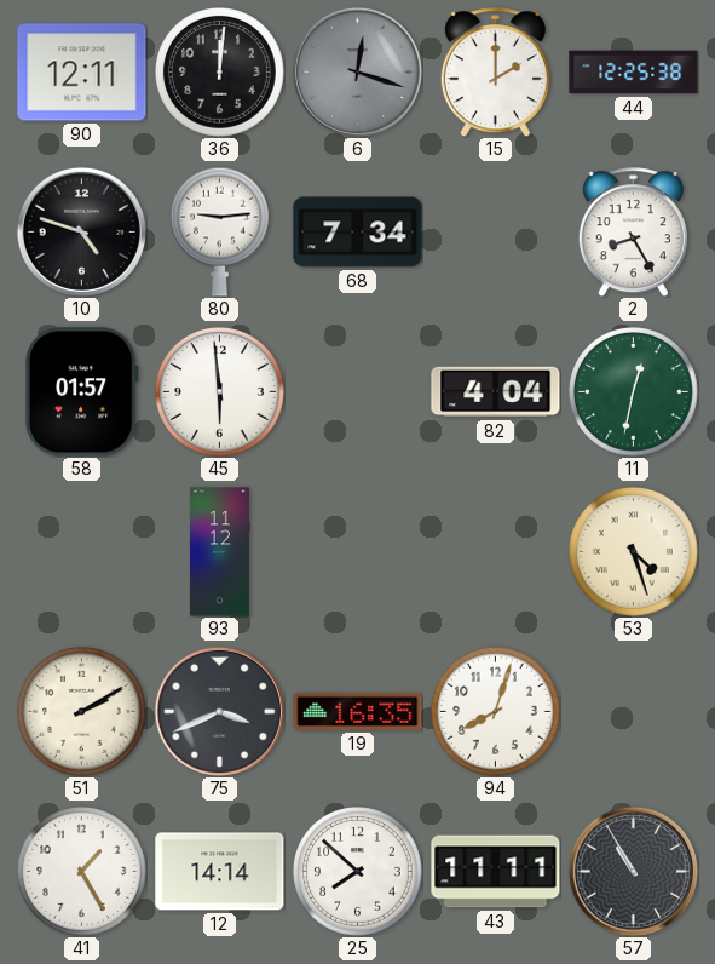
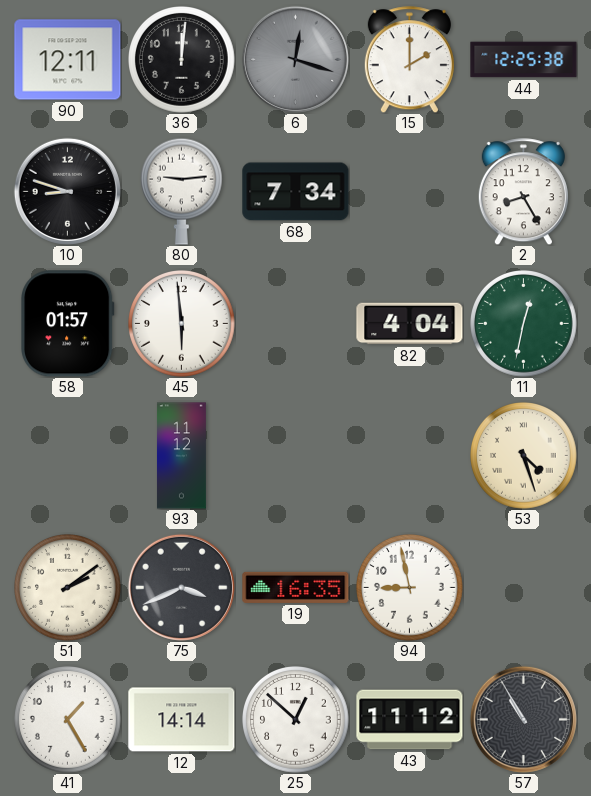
10: 4:48 -> 8:48 (67, 191)
51: 2:10 -> 2:09 (68, 588)
94: 8:03 -> 8:58 (410, 588)
25: 7:52 -> 12:52 (296, 720)
43: 11:11 -> 11:12 (410, 720)
